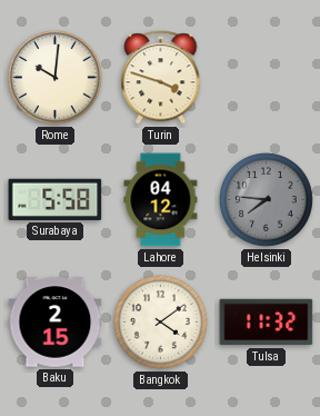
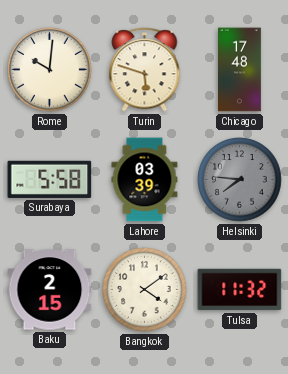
Turin: 3:48 -> 5:48 (145, 70)
Chicago: none -> 17:48 (240, 70)
Lahore: 04:12 -> 03:39 (145, 180)
